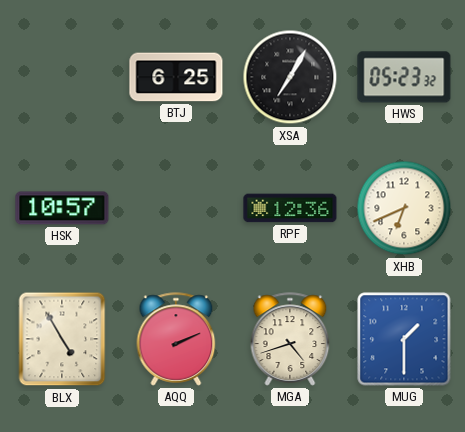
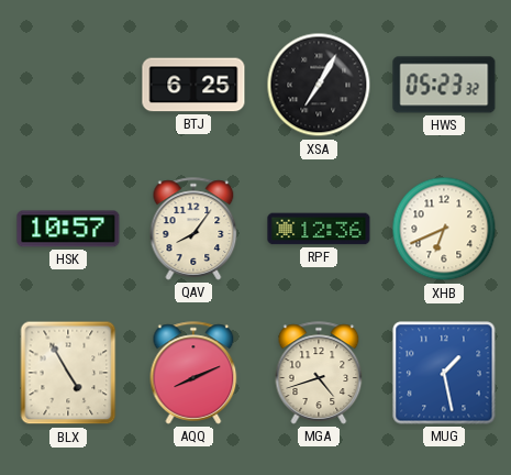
QAV: none -> 8:06 (193, 229)
AQQ: 2:11 -> 8:11 (193, 373)
MUG: 1:30 -> 1:28 (444, 373)
